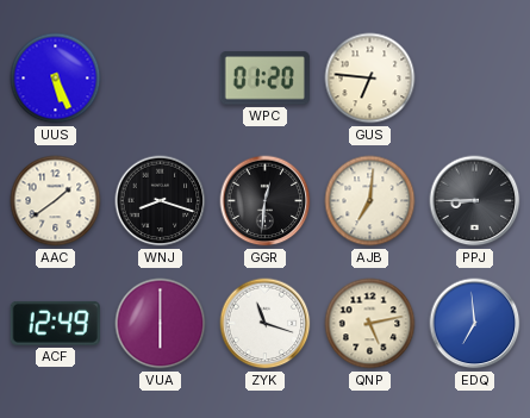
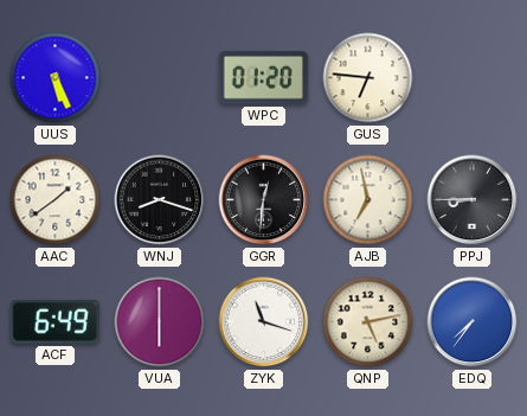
AJB: 7:01 -> 6:58 (368, 200)
ACF: 12:49 -> 6:49 (54, 321)
EDQ: 6:59 -> 7:36 (473, 322)
